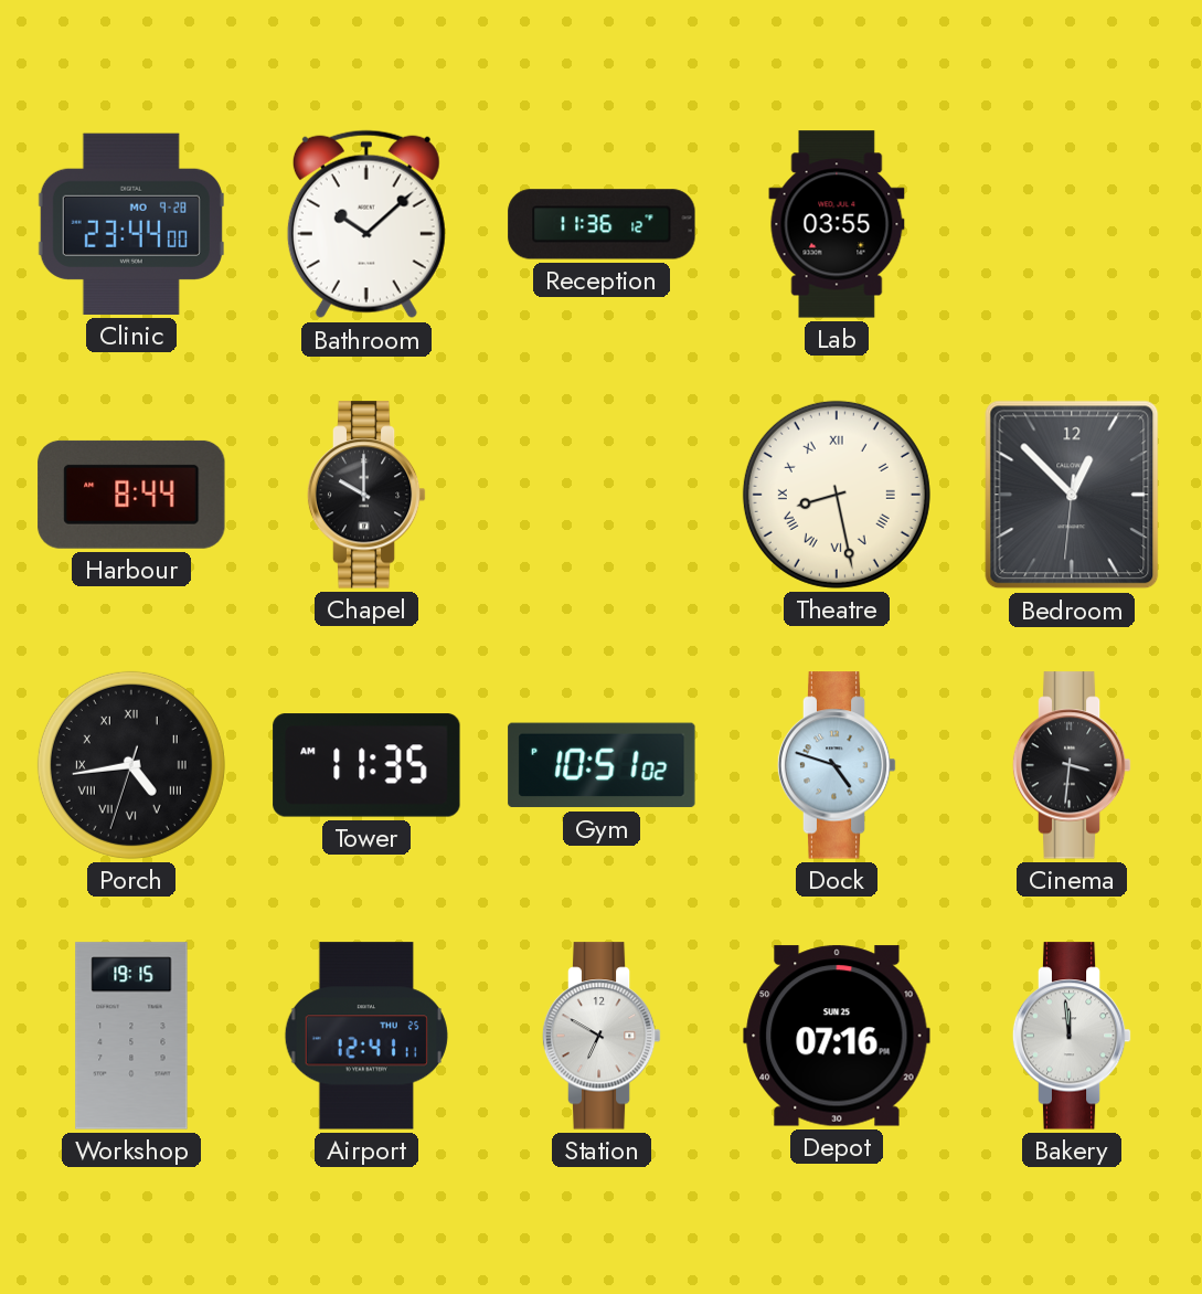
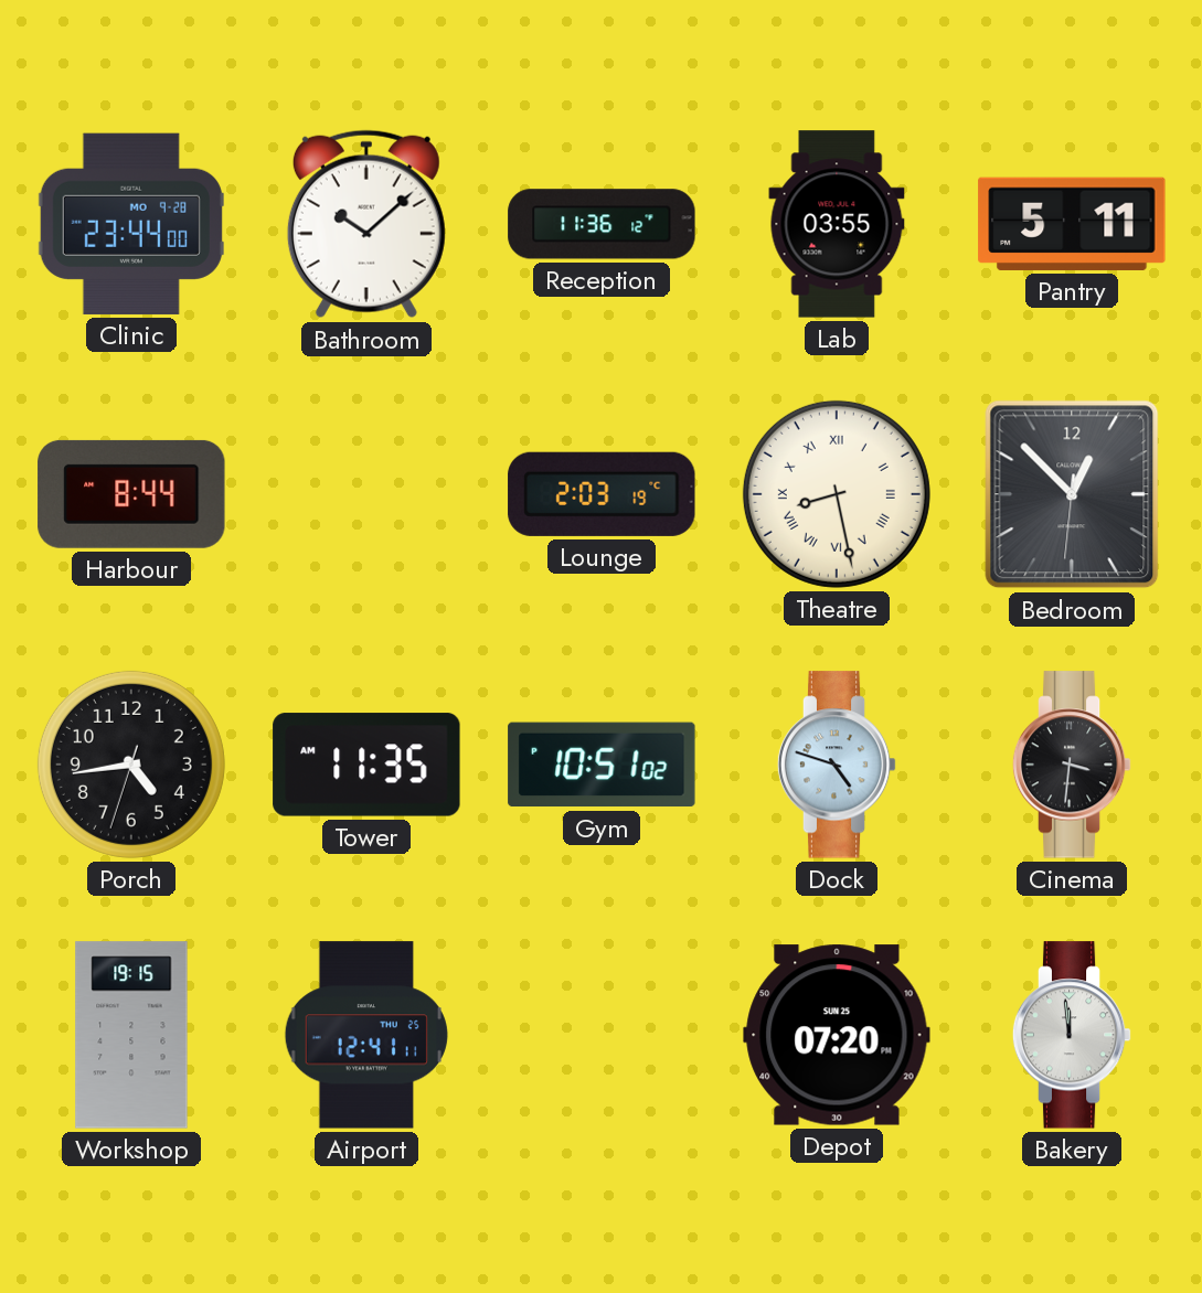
Pantry: none -> 5:11 (1072, 224)
Chapel: 10:00 -> none (366, 495)
Lounge: none -> 2:03 (602, 494)
Porch numerals: Roman -> Arabic (131, 765)
Station: 6:50 -> none (602, 1036)
Depot: 07:16 -> 07:20 (837, 1035)
